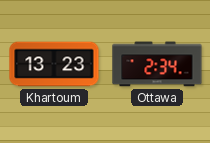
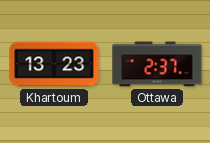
Ottawa: 2:34 -> 2:37 (157, 64)
